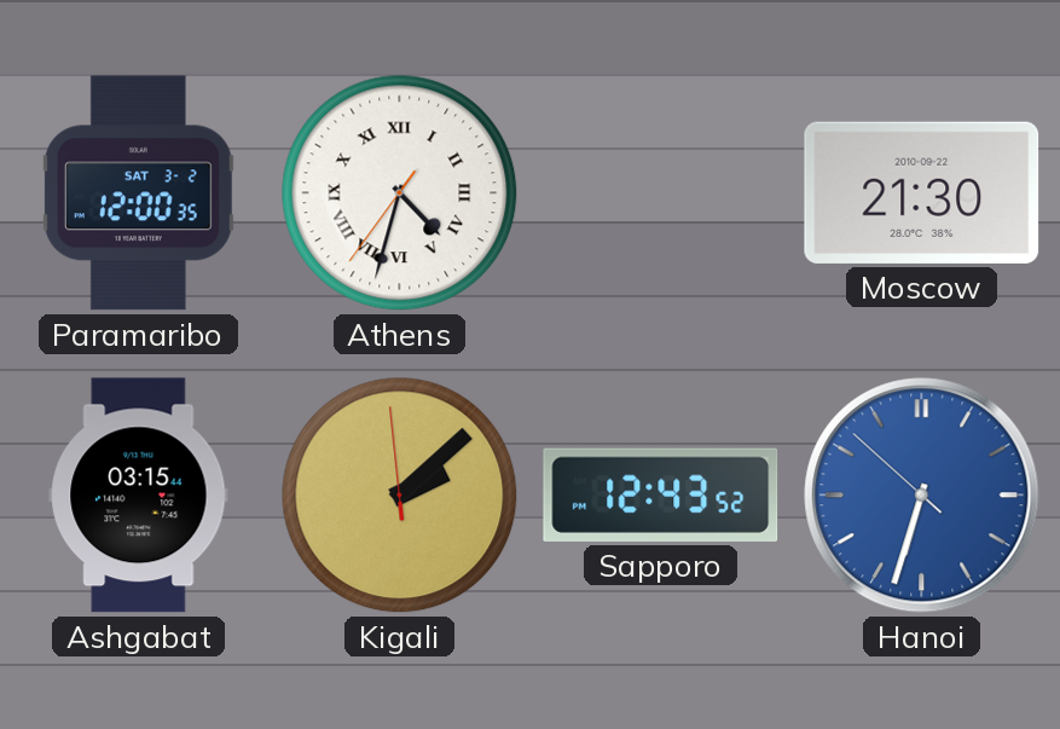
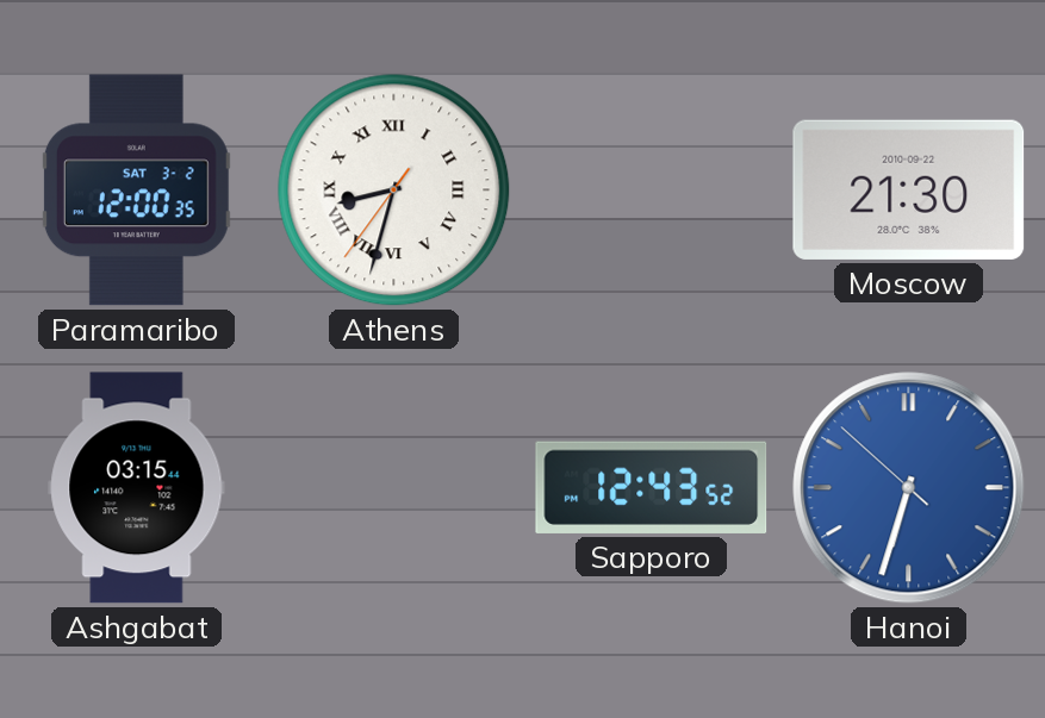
Athens: 4:32 -> 8:32 (394, 191)
Kigali: 2:07 -> none (400, 496)
